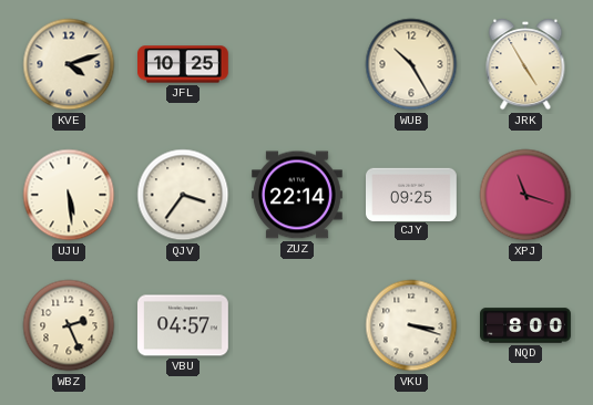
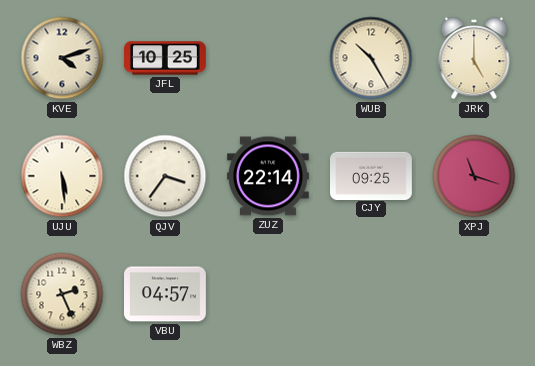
JRK: 4:55 -> 5:00 (474, 58)
VKU: 3:18 -> none (411, 325)
NQD: 8:00 -> none (525, 325)
